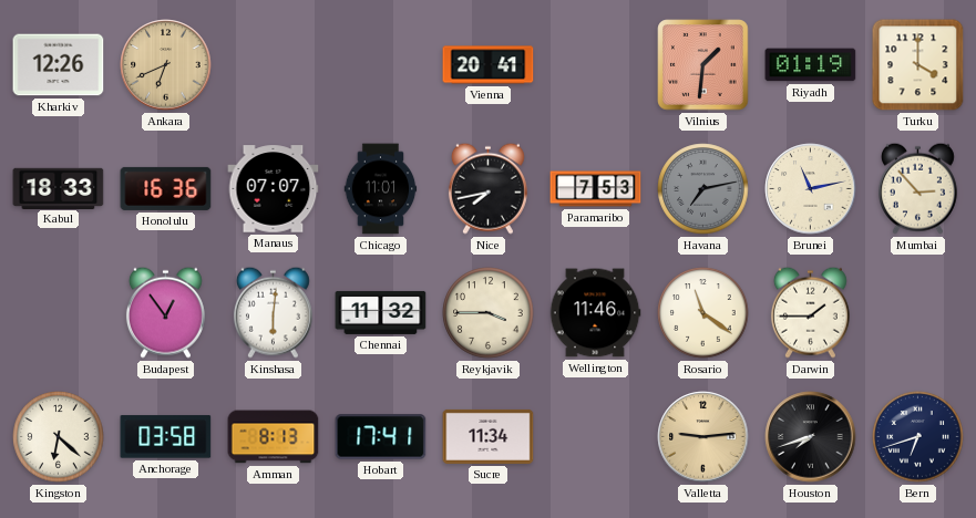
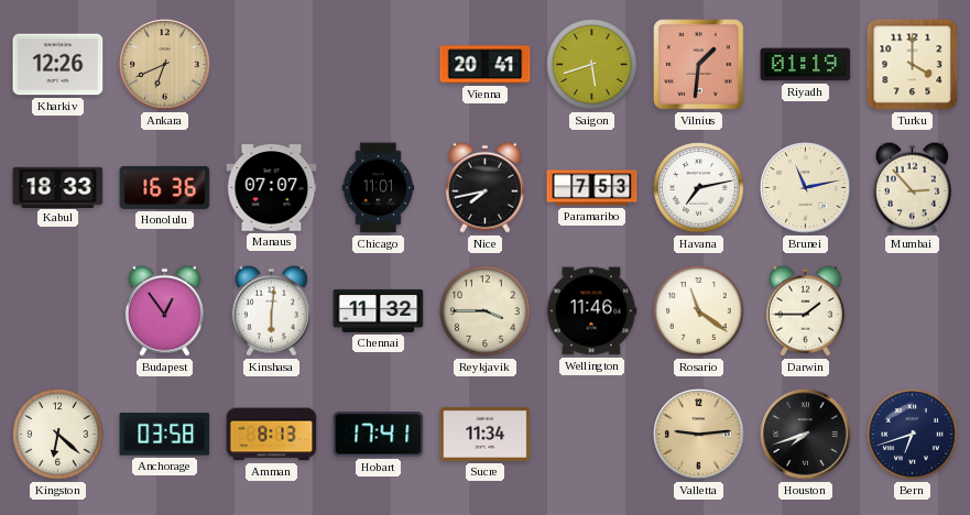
Saigon: none -> 5:42 (592, 65)
Havana dial: grey -> white (699, 188)
